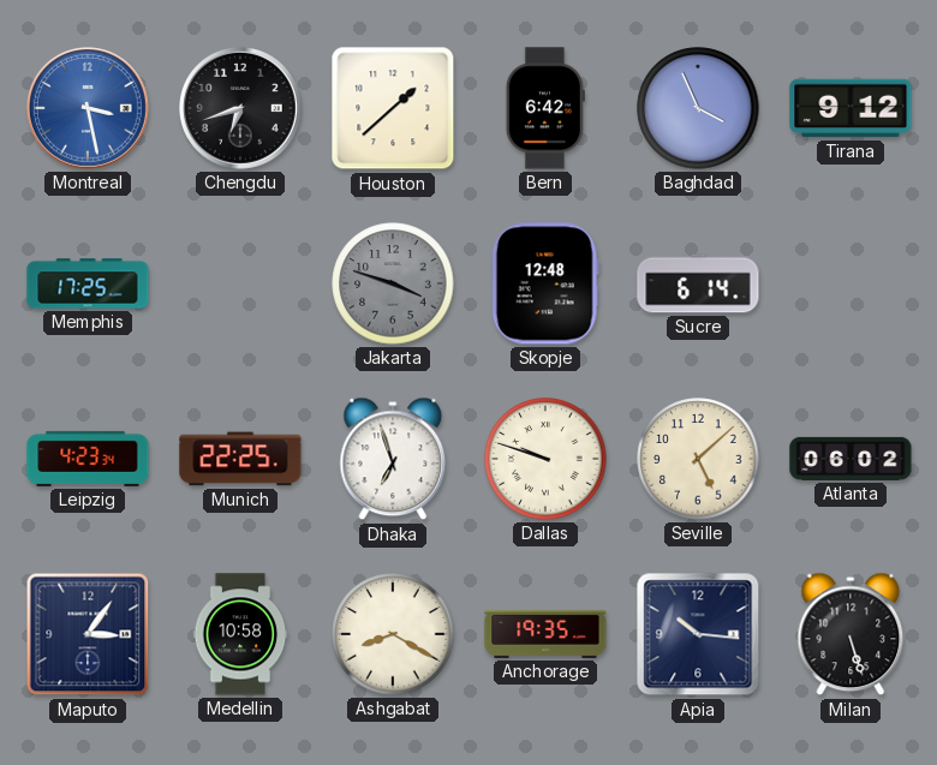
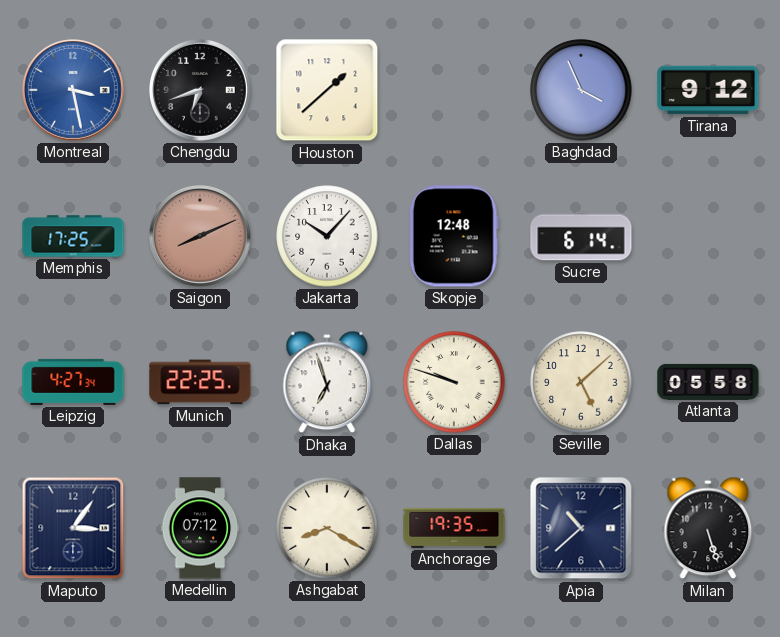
Bern: 6:42 -> none (545, 108)
Saigon: none -> 8:11 (201, 237)
Jakarta: 3:48 -> 10:07 (327, 236)
Jakarta dial: grey -> white (327, 236)
Leipzig: 4:23 -> 4:27 (73, 382)
Atlanta: 06:02 -> 05:58 (708, 382)
Medellin: 10:58 -> 07:12 (200, 528)
Apia: 10:16 -> 10:38 (581, 528)
